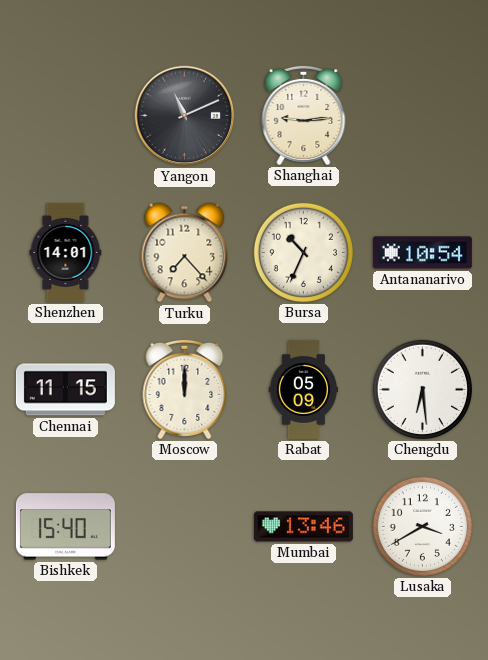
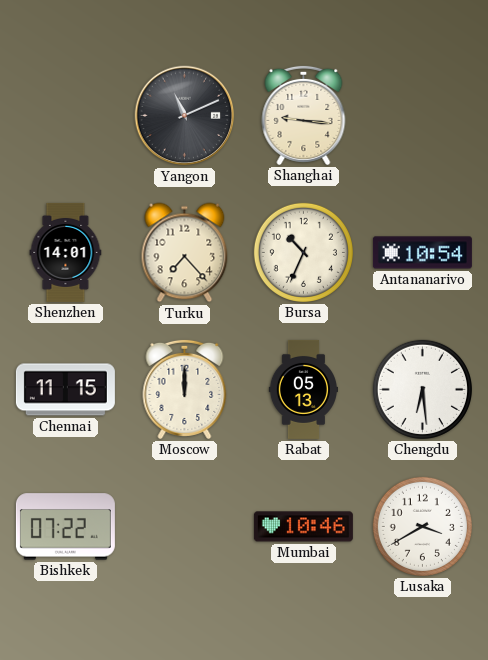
Shanghai: 9:14 -> 9:16 (304, 115)
Rabat: 05:09 -> 05:13 (304, 389)
Bishkek: 15:40 -> 07:22 (65, 527)
Mumbai: 13:46 -> 10:46 (303, 527)
